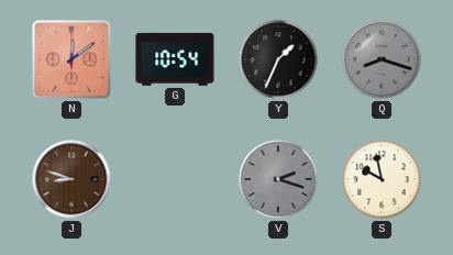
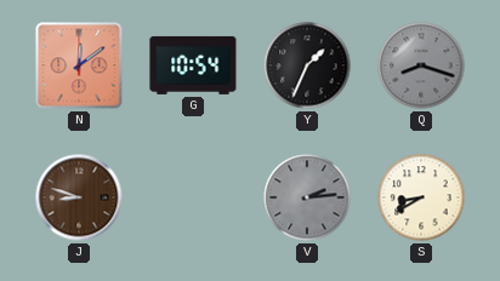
V: 2:18 -> 2:14 (307, 197)
S: 9:58 -> 8:40 (421, 197)
